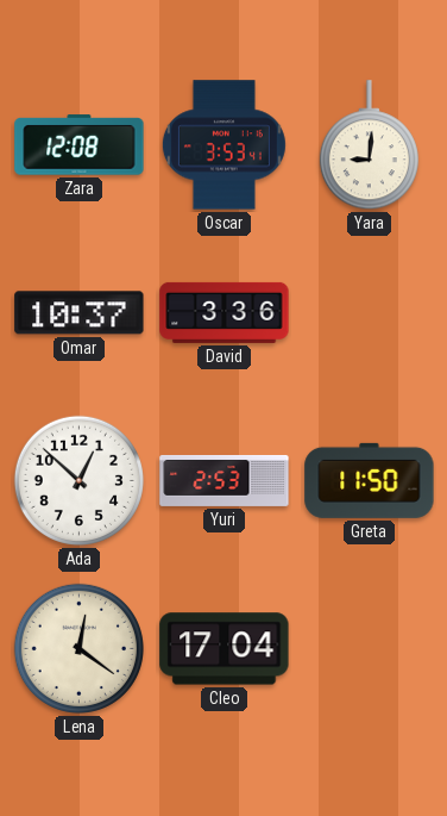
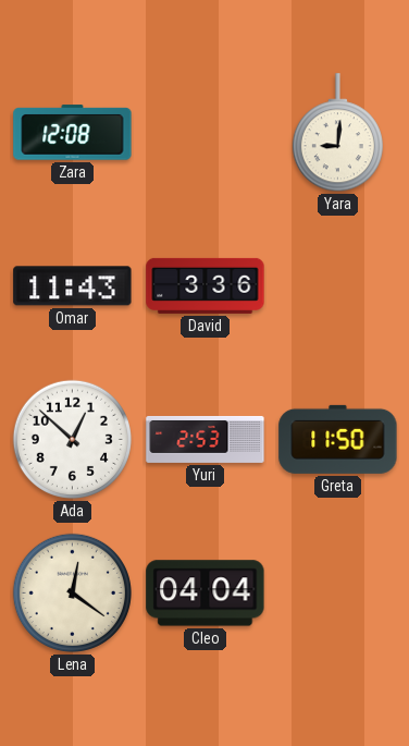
Oscar: 3:53 -> none (223, 145)
Omar: 10:37 -> 11:43 (73, 286)
Cleo: 17:04 -> 04:04 (206, 594)
